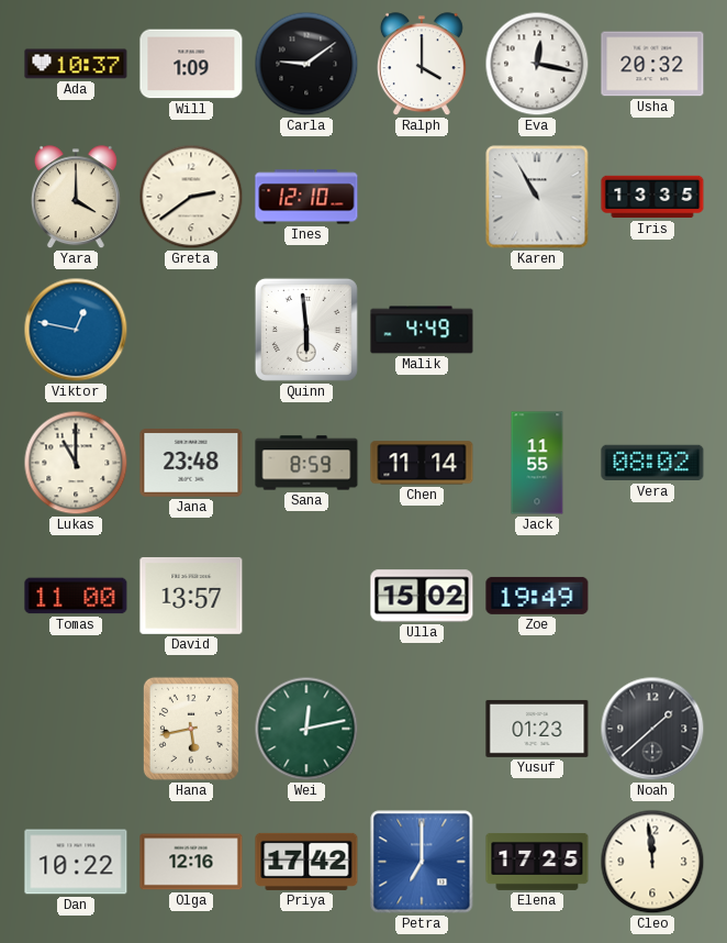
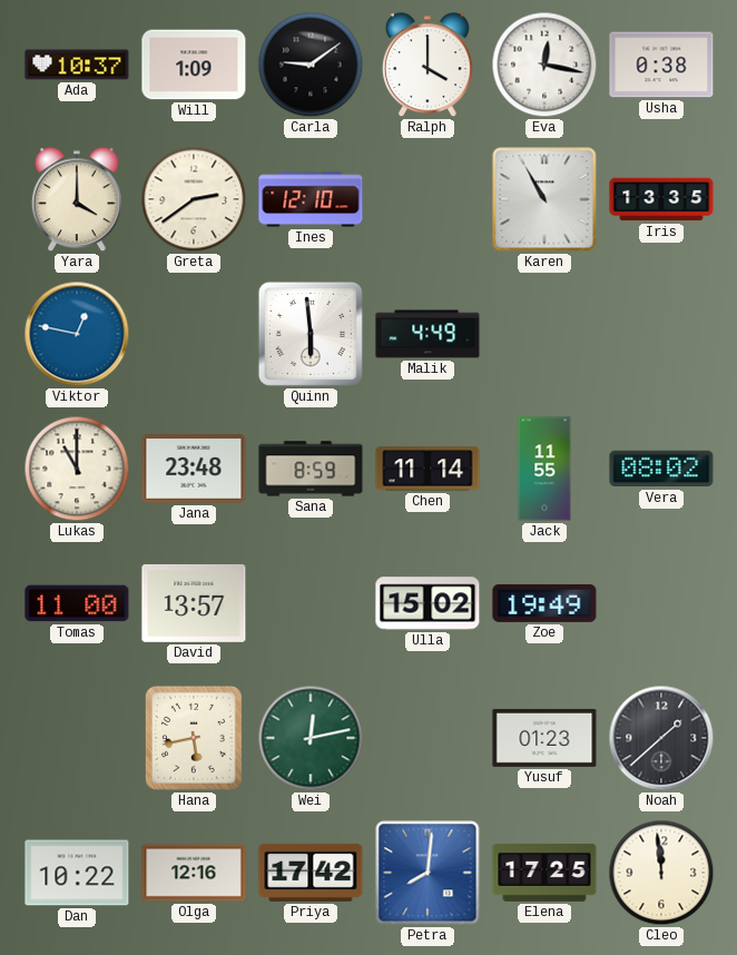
Usha: 20:32 -> 0:38 (661, 65)
Petra: 7:00 -> 8:01 (428, 873)
